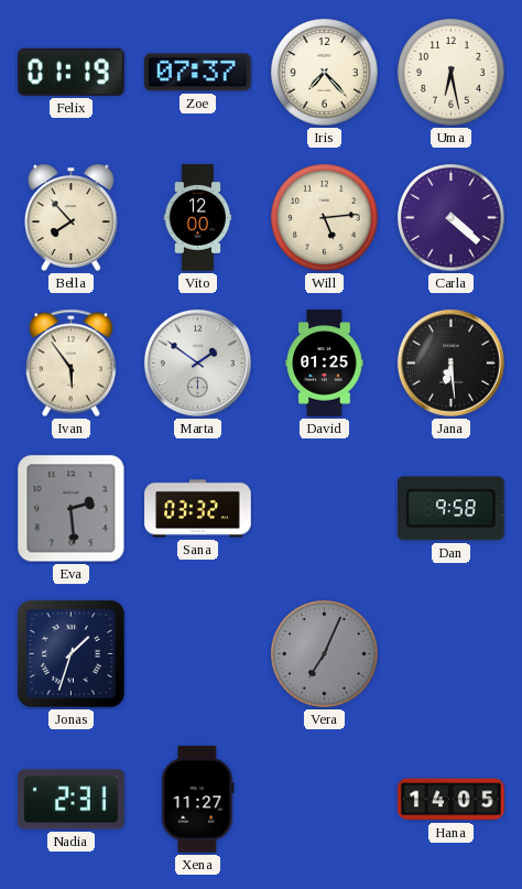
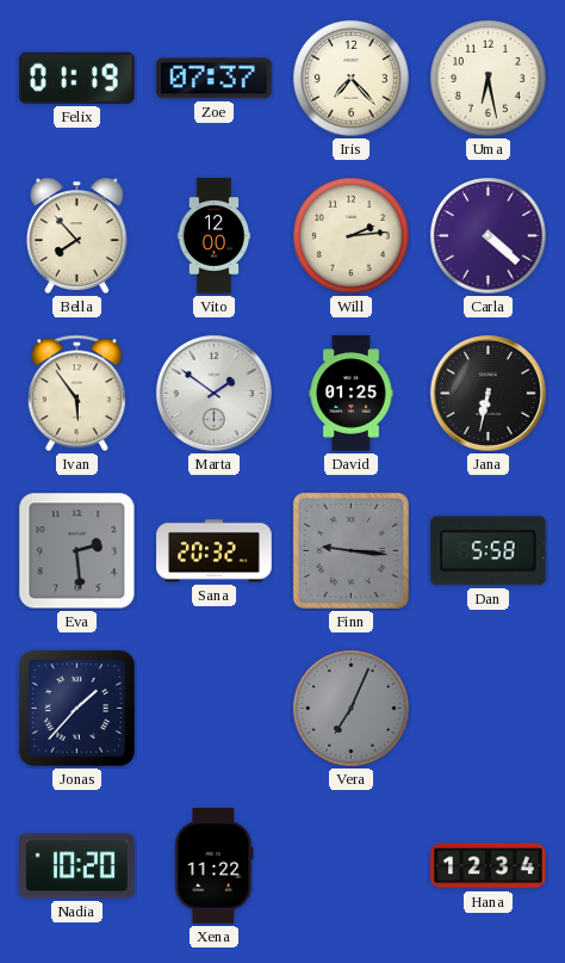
Will: 5:14 -> 2:14 (352, 236)
Jana: 6:29 -> 6:32 (488, 393)
Sana: 03:32 -> 20:32 (215, 551)
Finn: none -> 9:16 (350, 550)
Dan: 9:58 -> 5:58 (488, 551)
Jonas: 1:33 -> 1:37 (76, 708)
Nadia: 2:31 -> 10:20 (77, 866)
Xena: 11:27 -> 11:22 (215, 866)
Hana: 14:05 -> 12:34 (489, 866)
